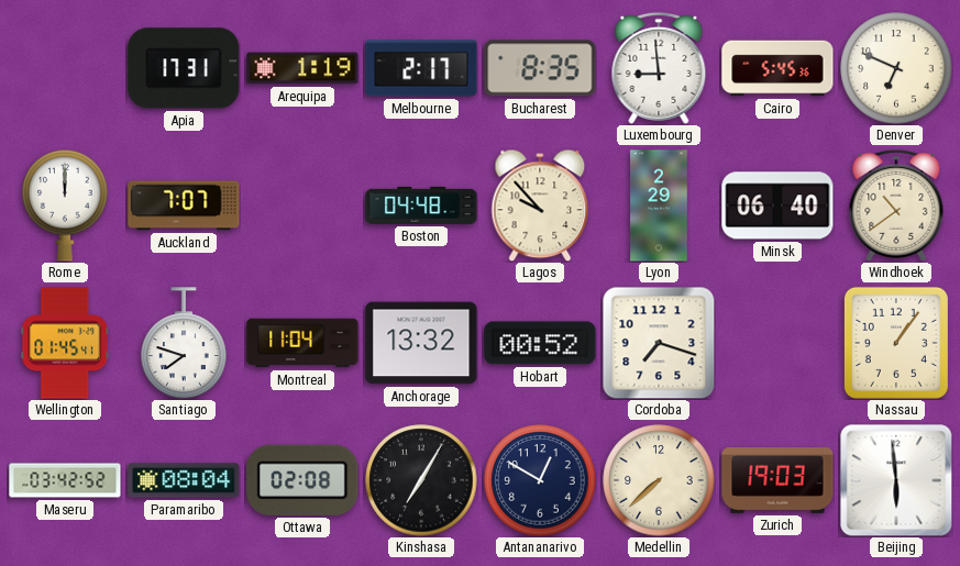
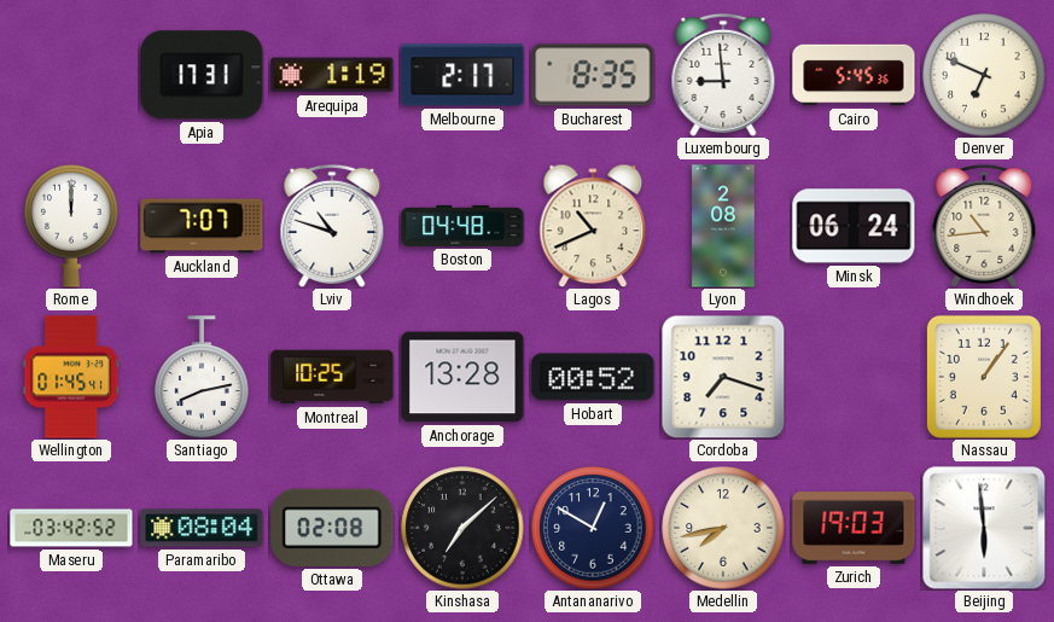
Lviv: none -> 10:48 (332, 226)
Lagos: 9:53 -> 10:41 (593, 226)
Lyon: 2:29 -> 2:08 (723, 226)
Minsk: 06:40 -> 06:24 (854, 226)
Windhoek: 10:39 -> 10:44 (984, 226)
Santiago: 7:48 -> 8:13 (202, 377)
Montreal: 11:04 -> 10:25 (332, 377)
Anchorage: 13:32 -> 13:28 (462, 377)
Kinshasa: 7:05 -> 7:08 (462, 528)
Medellin: 7:38 -> 7:43 (723, 528)
